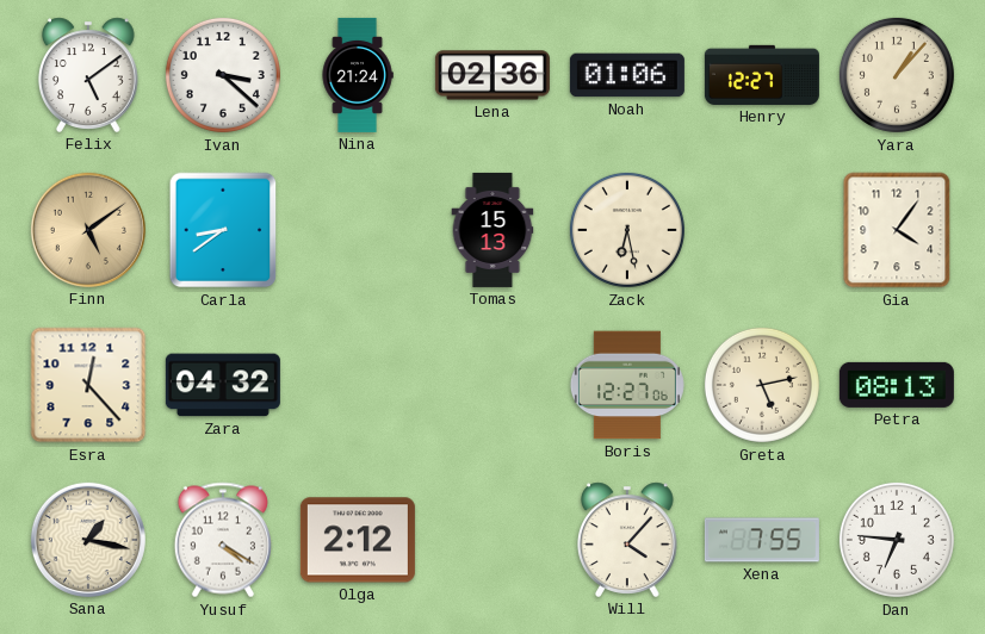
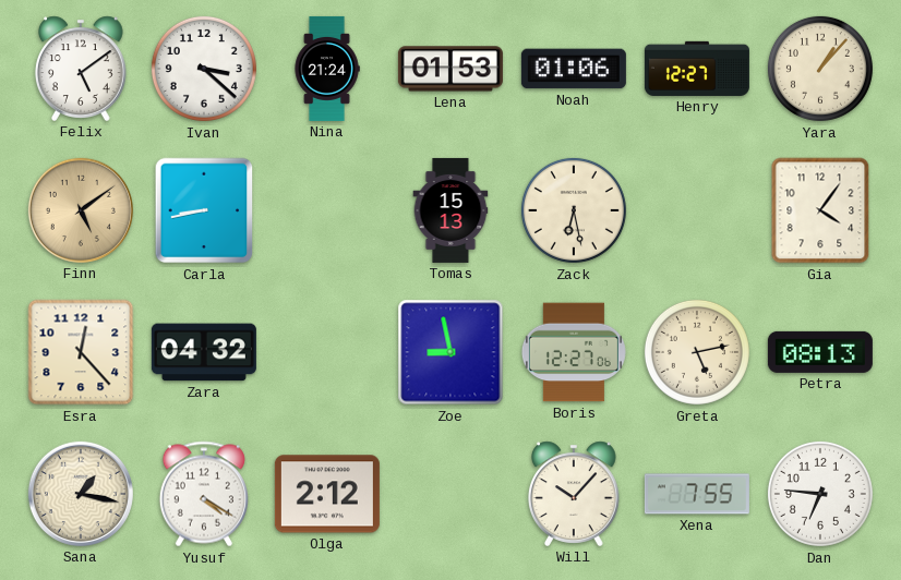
Lena: 02:36 -> 01:53 (450, 69)
Carla: 8:39 -> 8:43 (204, 210)
Zoe: none -> 8:58 (450, 352)
Will: 4:07 -> 10:07 (574, 494)
